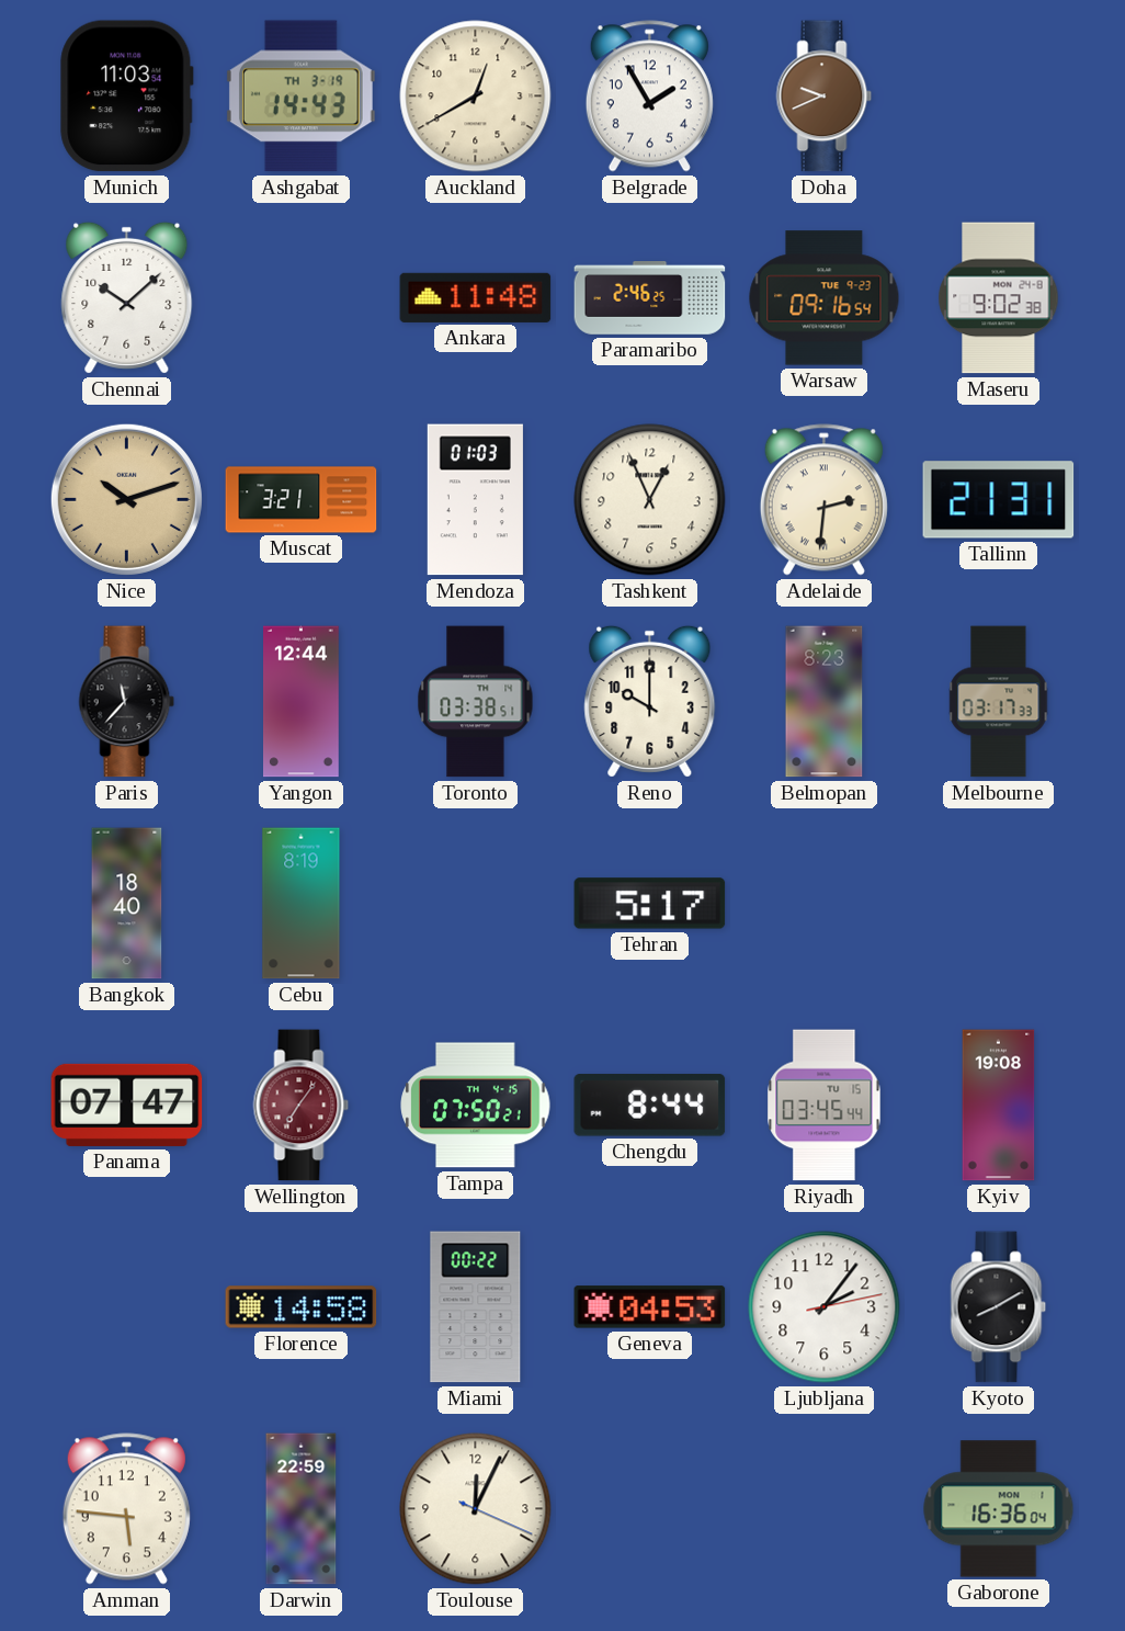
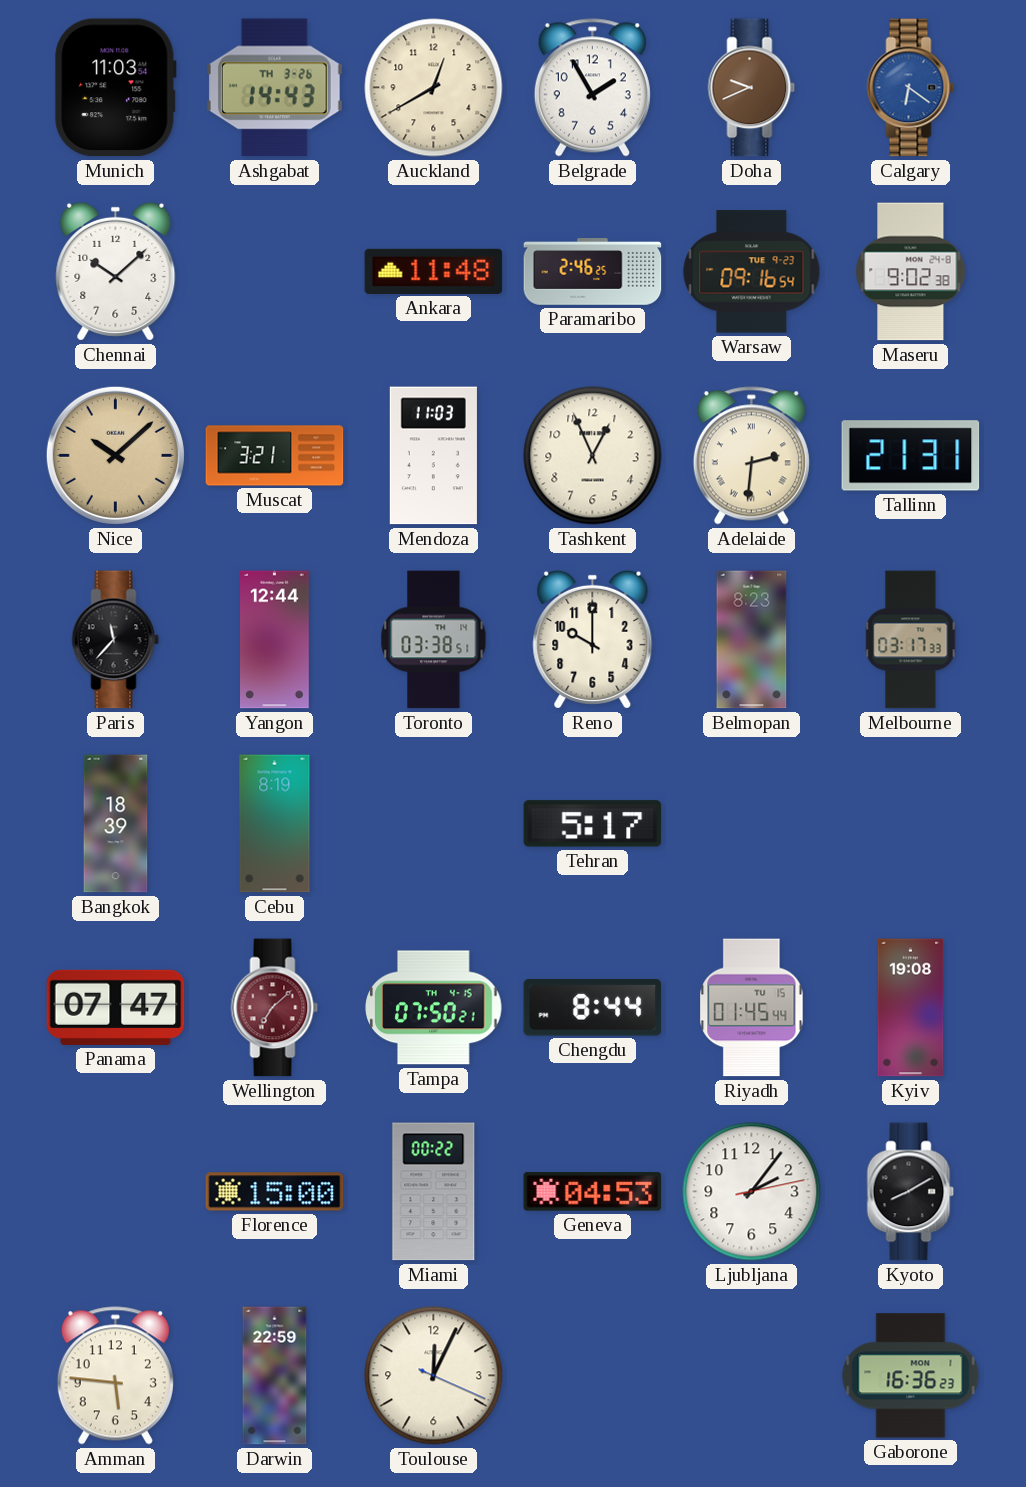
Ashgabat date: TH 3-19 -> TH 3-26 (274, 88)
Calgary: none -> 6:21 (911, 88)
Nice: 10:12 -> 10:08 (115, 455)
Mendoza: 01:03 -> 11:03 (433, 456)
Bangkok: 18:40 -> 18:39 (116, 824)
Wellington: 7:06 -> 7:08 (275, 1008)
Riyadh: 03:45 -> 01:45 (752, 1008)
Florence: 14:58 -> 15:00 (275, 1192)
Gaborone: 16:36:04 -> 16:36:23 (911, 1376)
